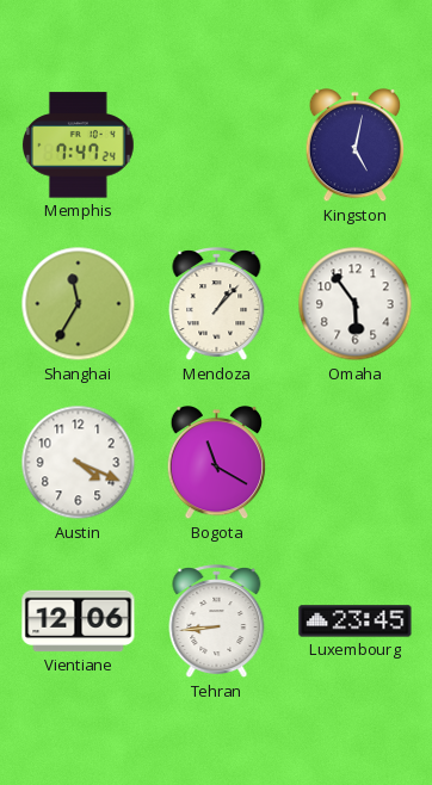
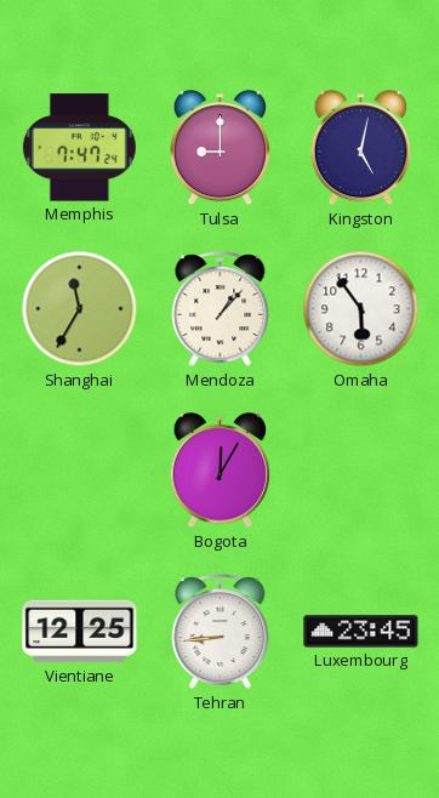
Tulsa: none -> 9:00 (219, 149)
Austin: 4:19 -> none (79, 463)
Bogota: 11:20 -> 12:05 (219, 472)
Vientiane: 12:06 -> 12:25 (80, 632)
